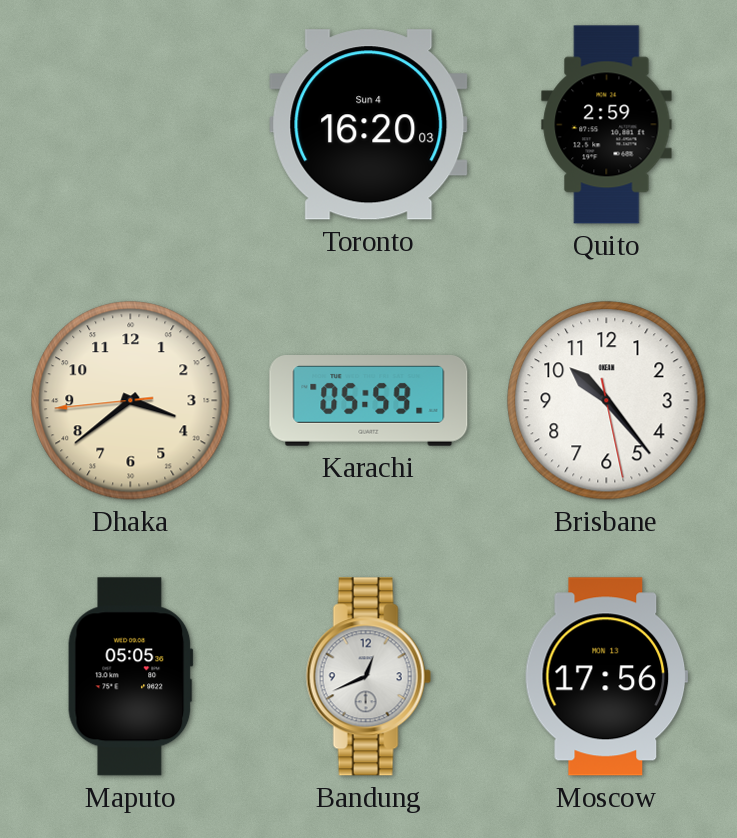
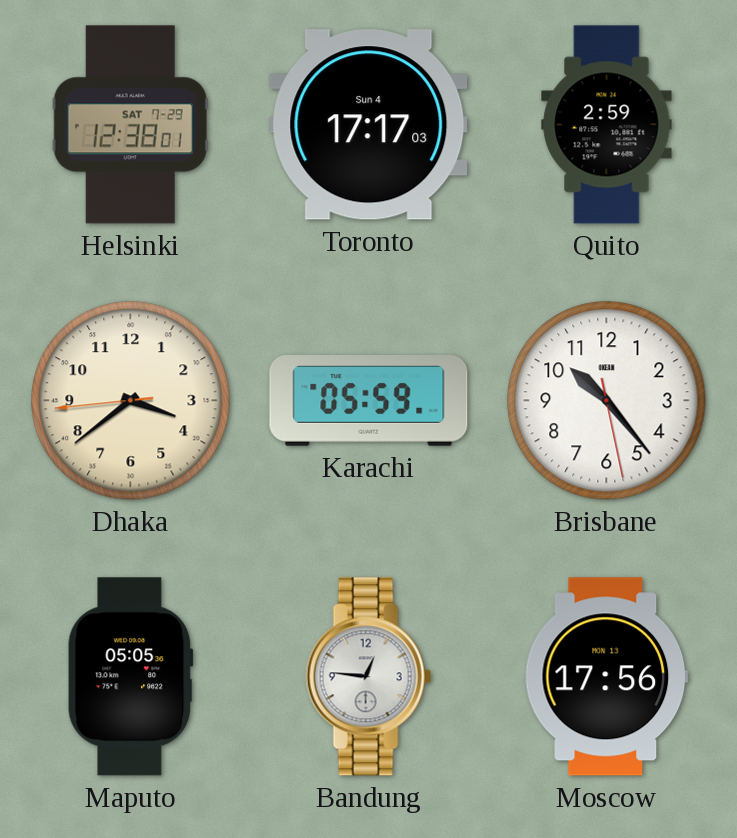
Helsinki: none -> 12:38 (130, 125)
Toronto: 16:20 -> 17:17 (369, 125)
Bandung: 12:41 -> 12:46 (368, 677)
